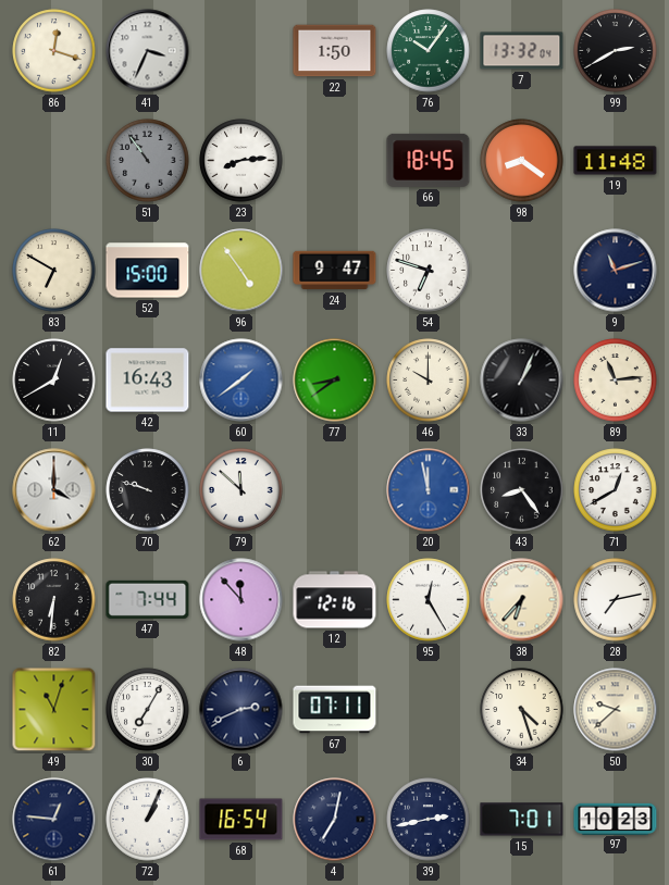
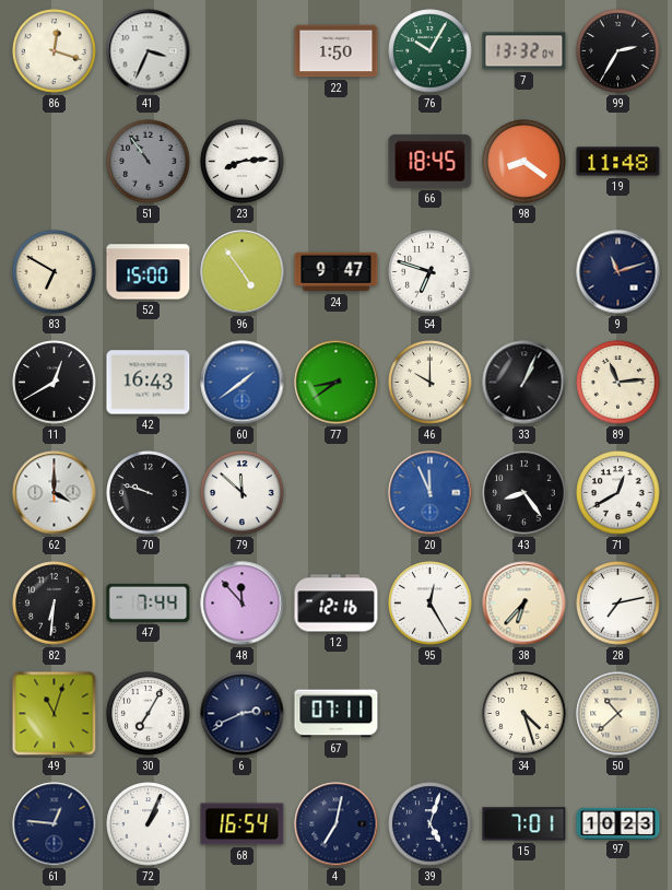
76: 10:06 -> 10:05 (431, 51)
99: 2:40 -> 2:35 (618, 51)
20: 11:58 -> 11:56 (431, 493)
50: 9:38 -> 10:38 (618, 714)
39: 2:43 -> 5:03 (431, 824)
